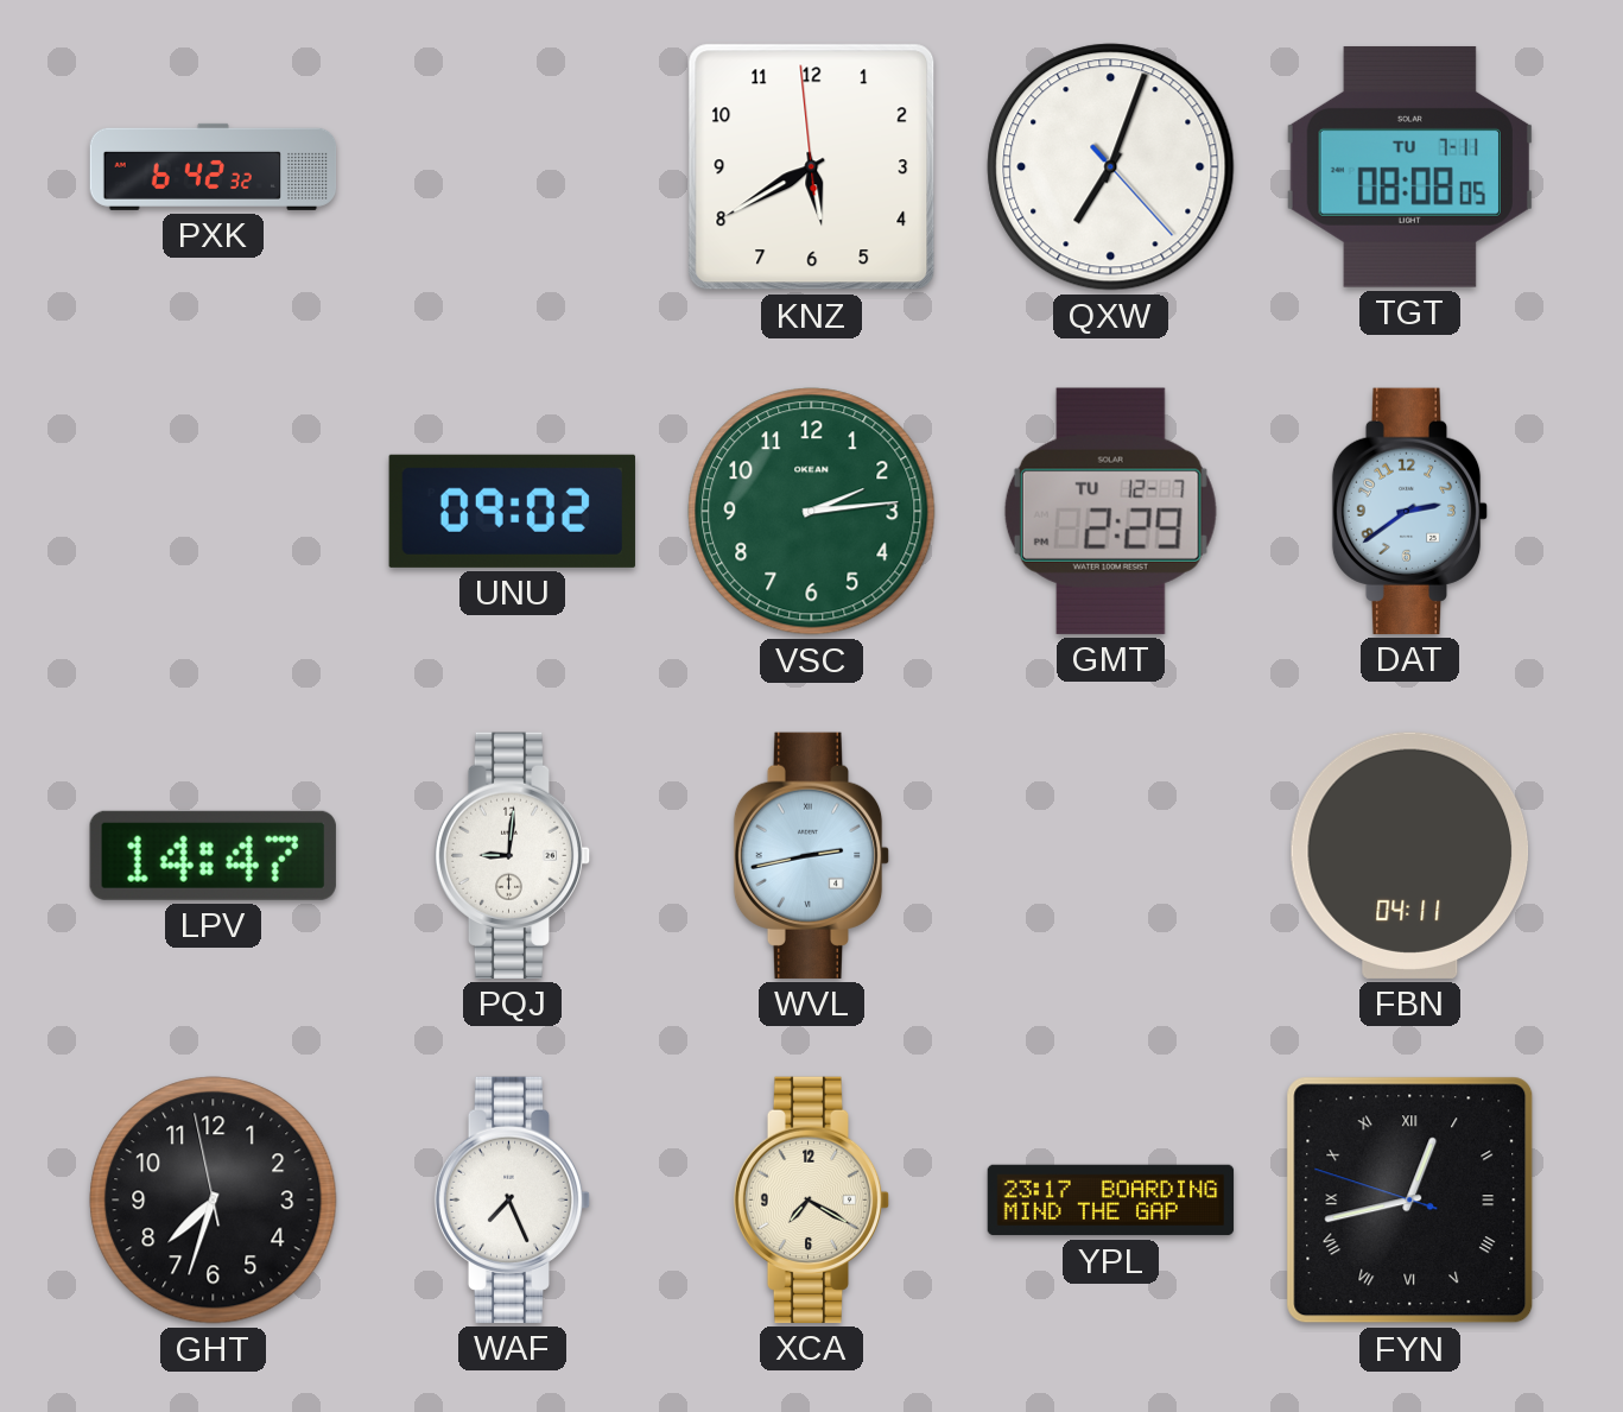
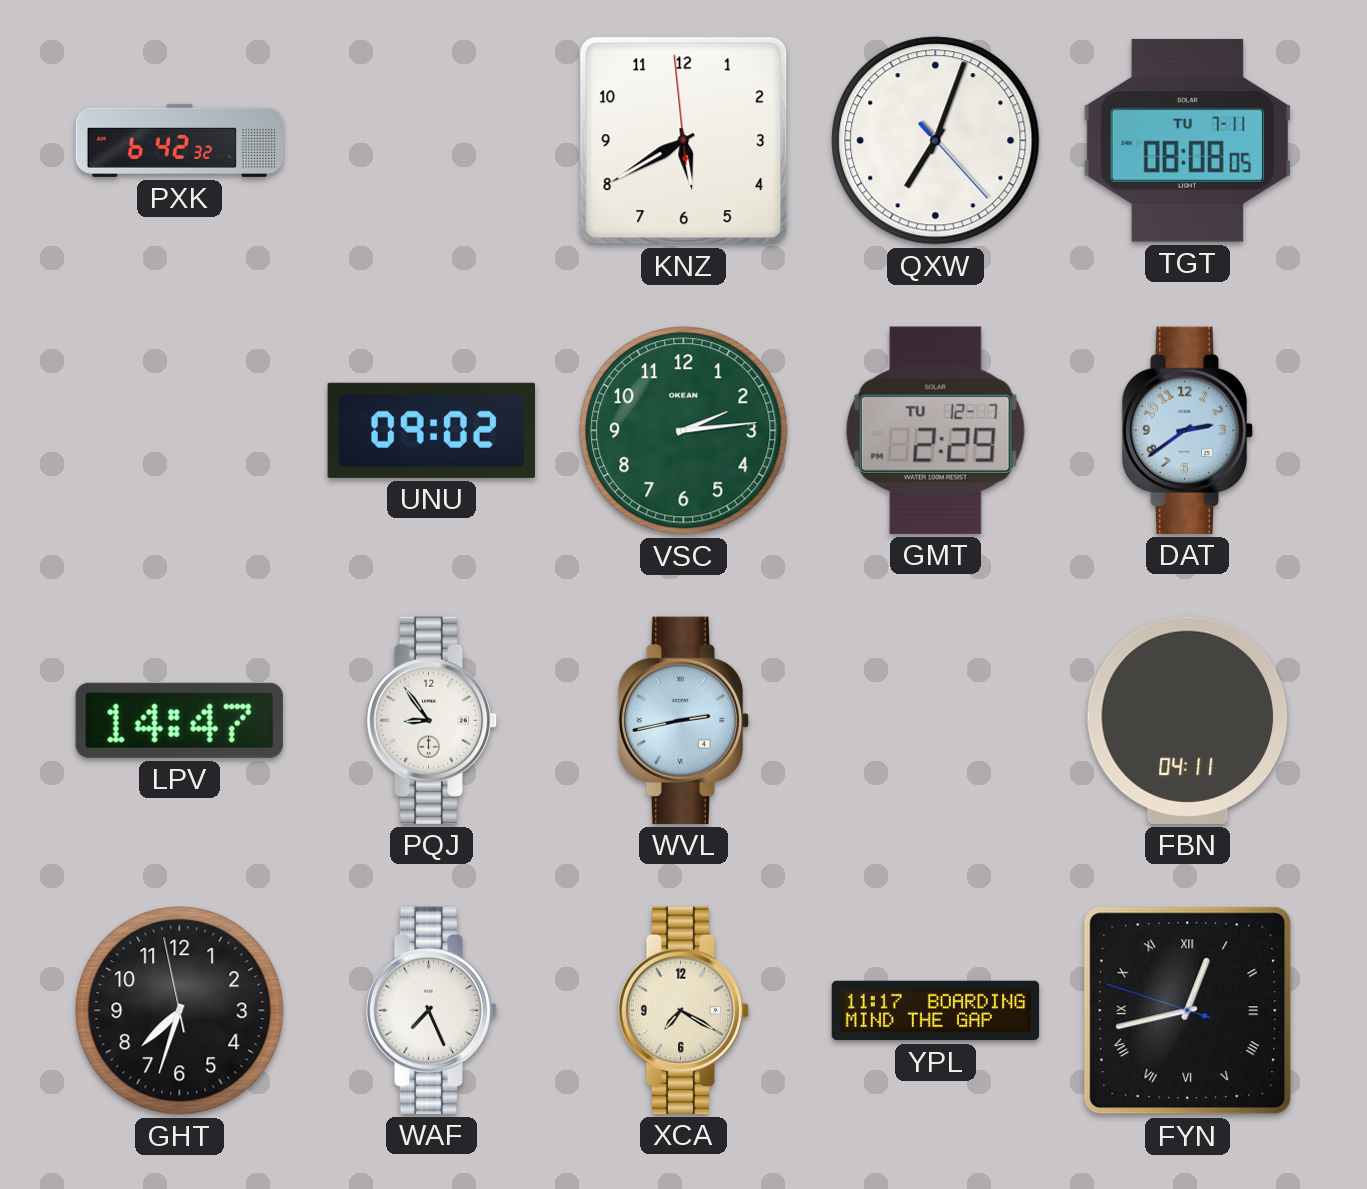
PQJ: 9:01 -> 8:54 (432, 720)
YPL: 23:17 -> 11:17 (936, 1011)
